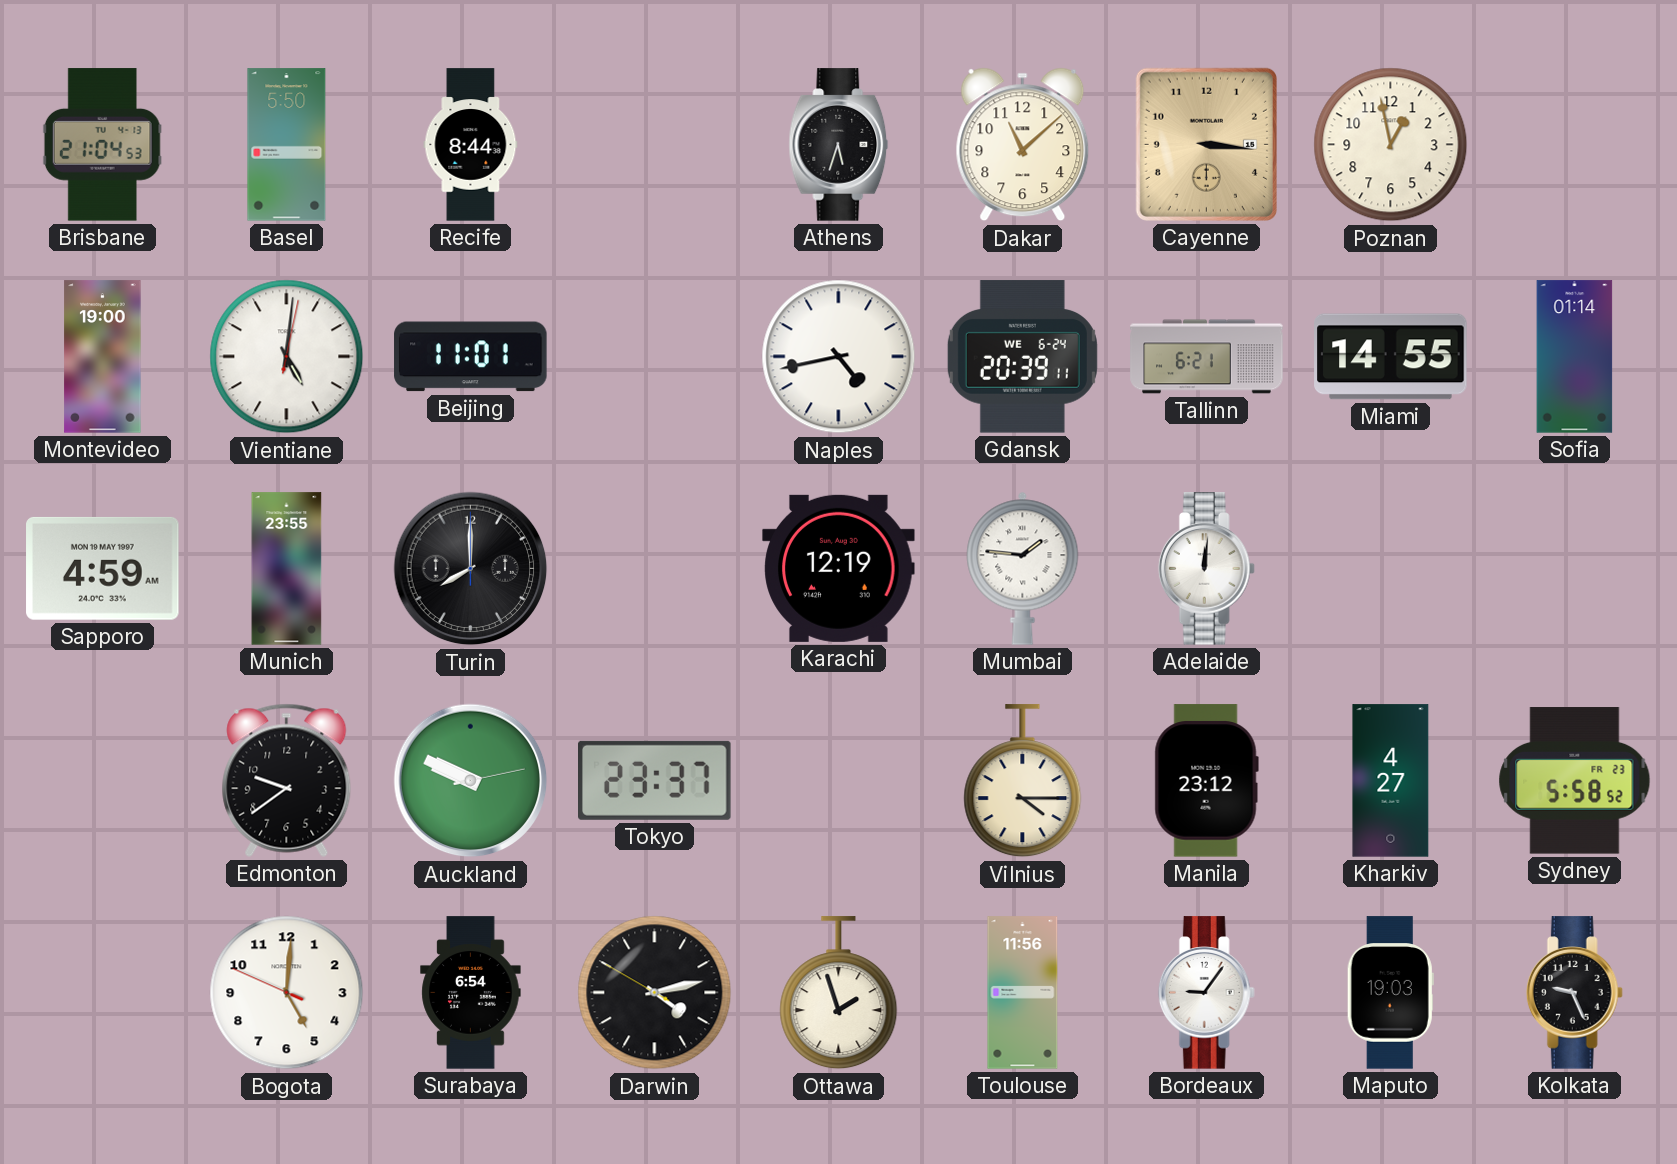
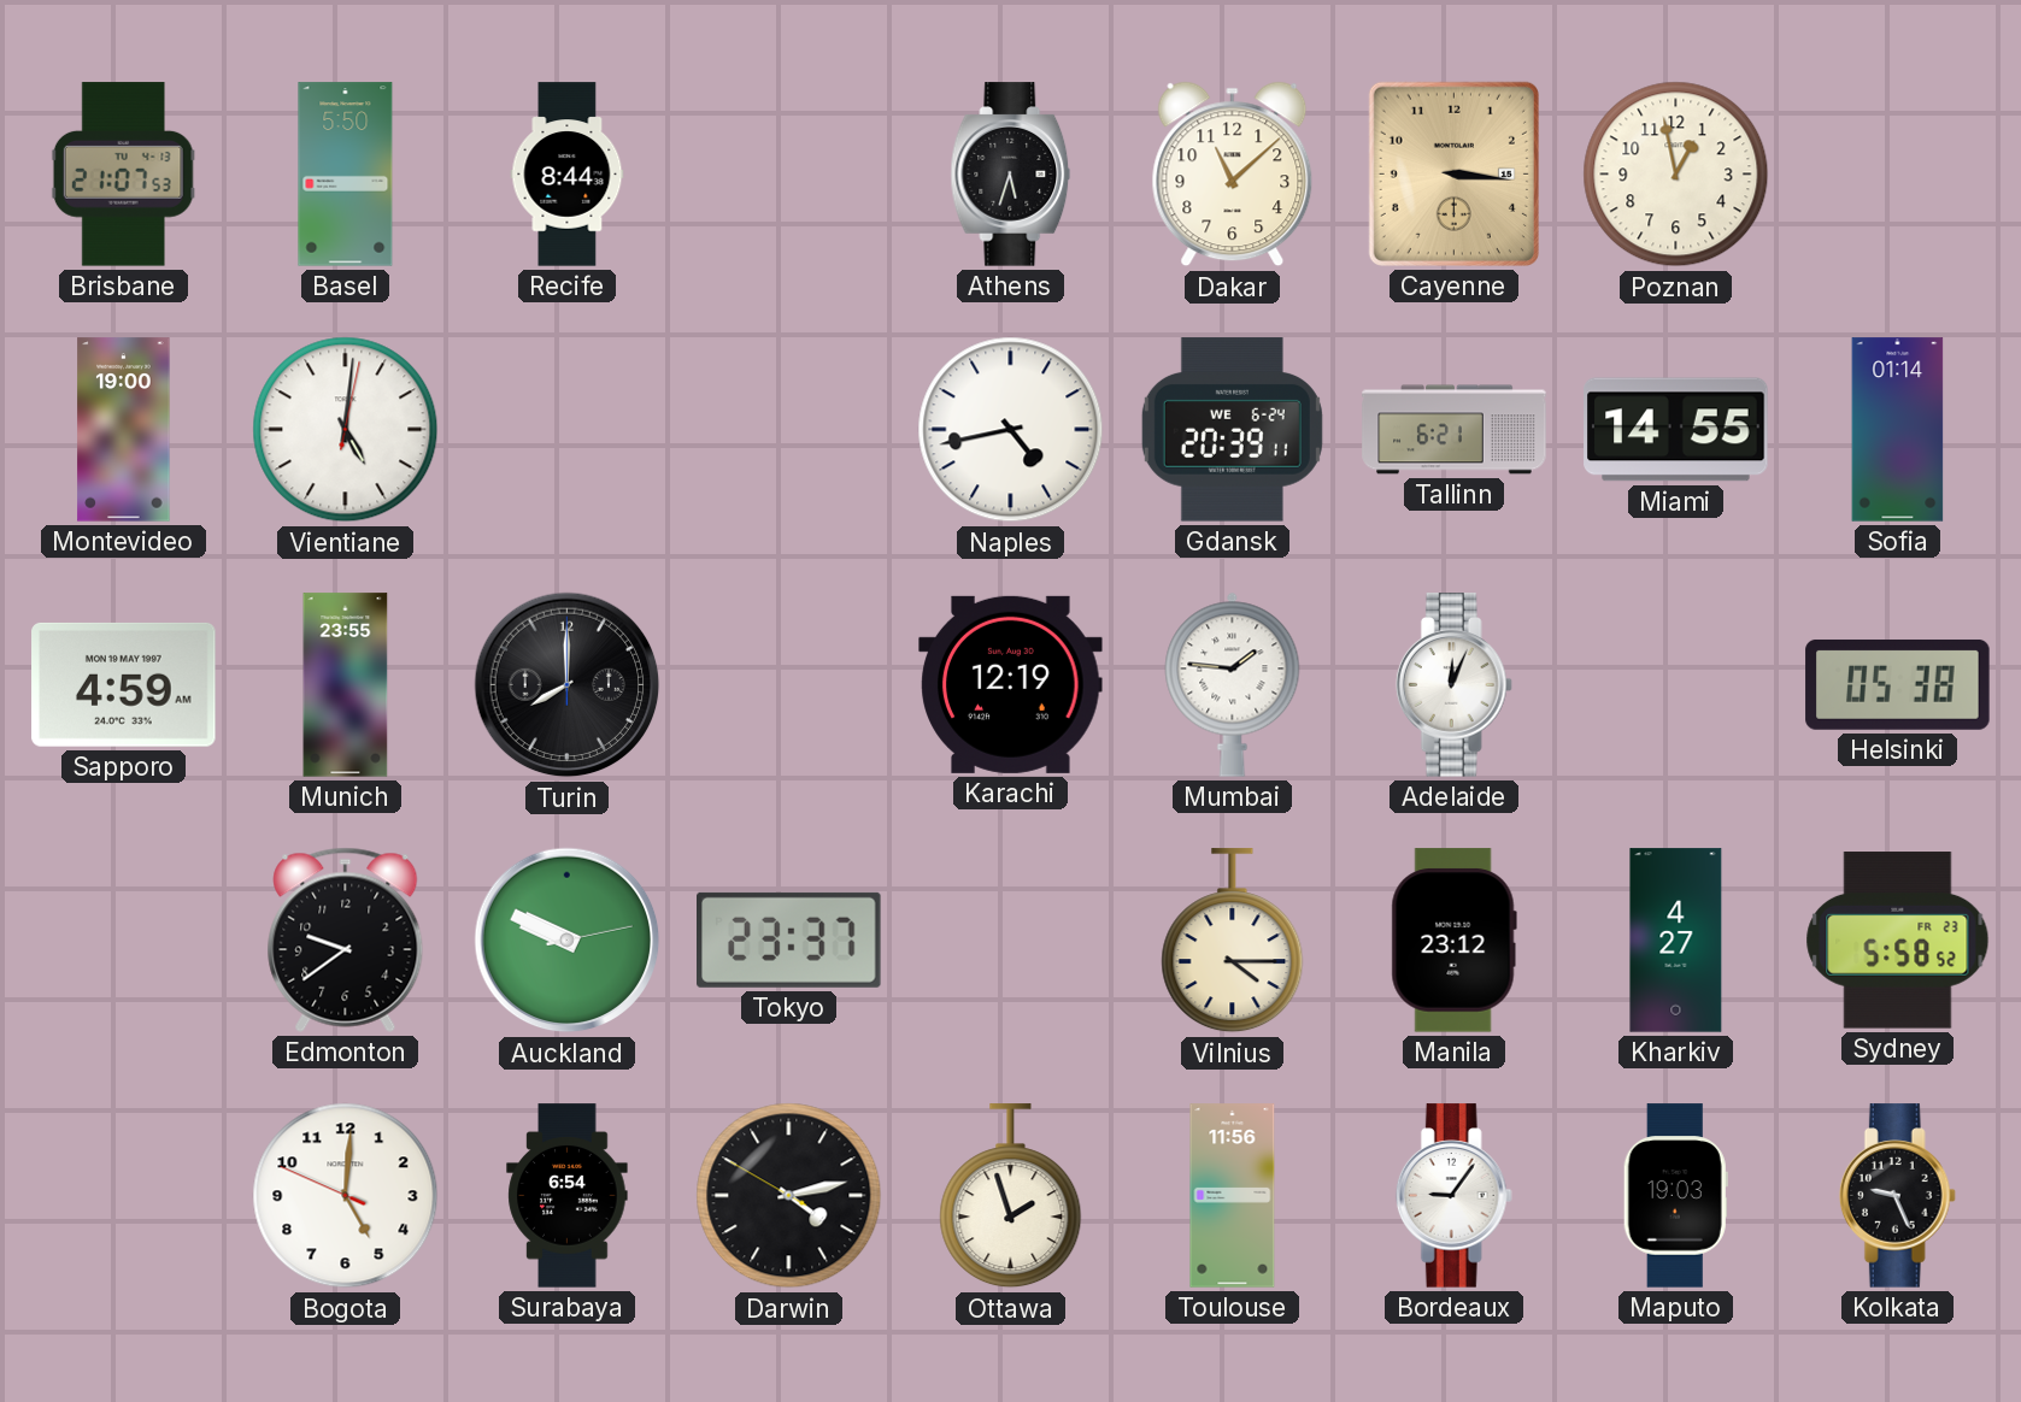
Brisbane: 21:04 -> 21:07 (123, 175)
Beijing: 11:01 -> none (471, 357)
Adelaide: 12:01 -> 12:04 (1453, 685)
Helsinki: none -> 05:38 (1898, 684)
